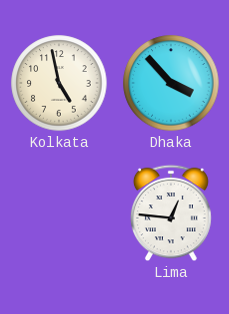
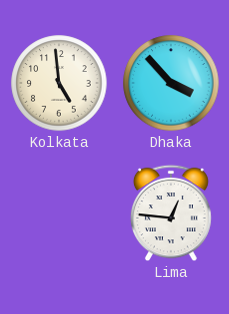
Kolkata: 4:58 -> 4:59 (59, 83)
